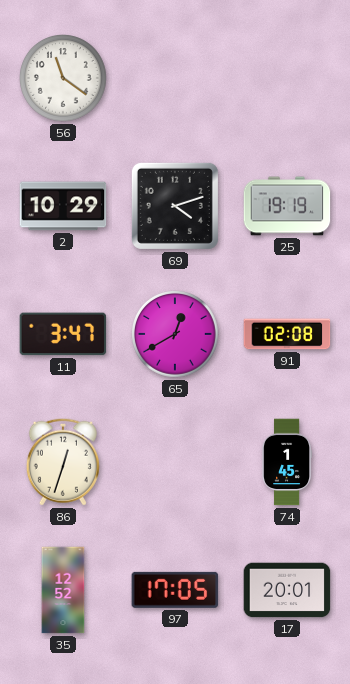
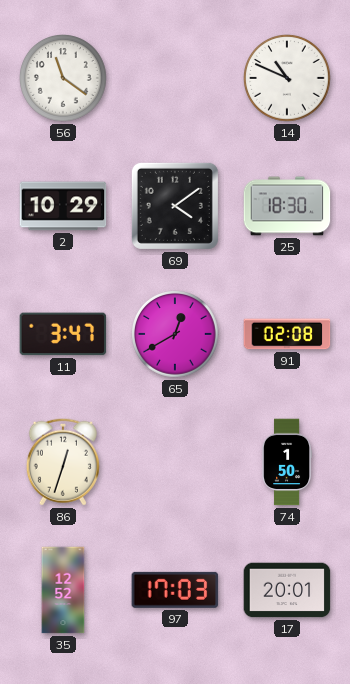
14: none -> 10:49 (288, 79)
69: 4:12 -> 4:09 (175, 206)
25: 19:19 -> 18:30 (287, 206)
74: 1:45 -> 1:50 (287, 462)
97: 17:05 -> 17:03 (175, 590)
